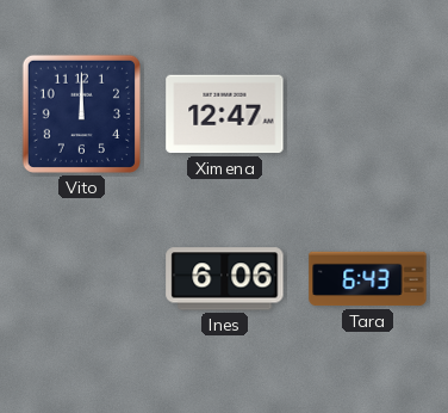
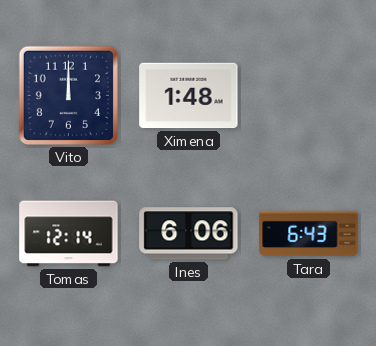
Ximena: 12:47 -> 1:48 (189, 96)
Tomas: none -> 12:14 (69, 234)
